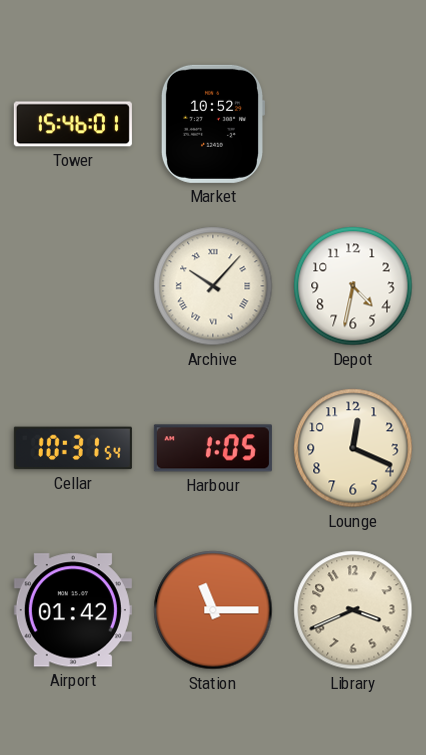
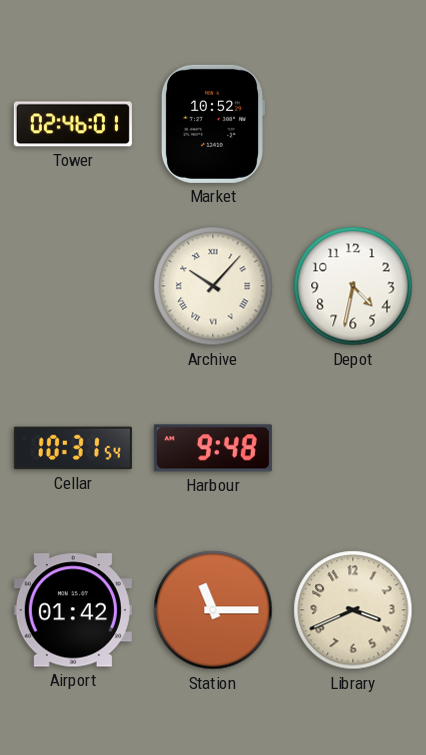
Tower: 15:46 -> 02:46 (73, 124)
Harbour: 1:05 -> 9:48 (213, 448)
Lounge: 12:19 -> none (353, 448)
